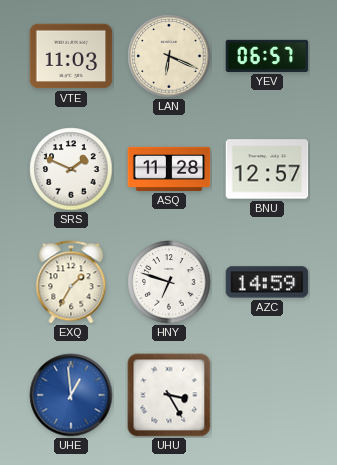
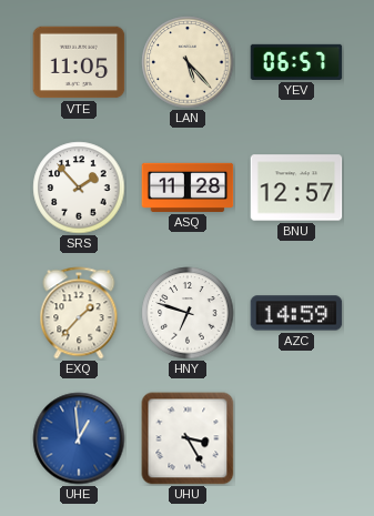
VTE: 11:03 -> 11:05 (79, 62)
LAN: 6:19 -> 5:23 (188, 62)
SRS: 1:49 -> 1:53 (79, 188)
EXQ: 1:35 -> 1:37 (79, 313)
